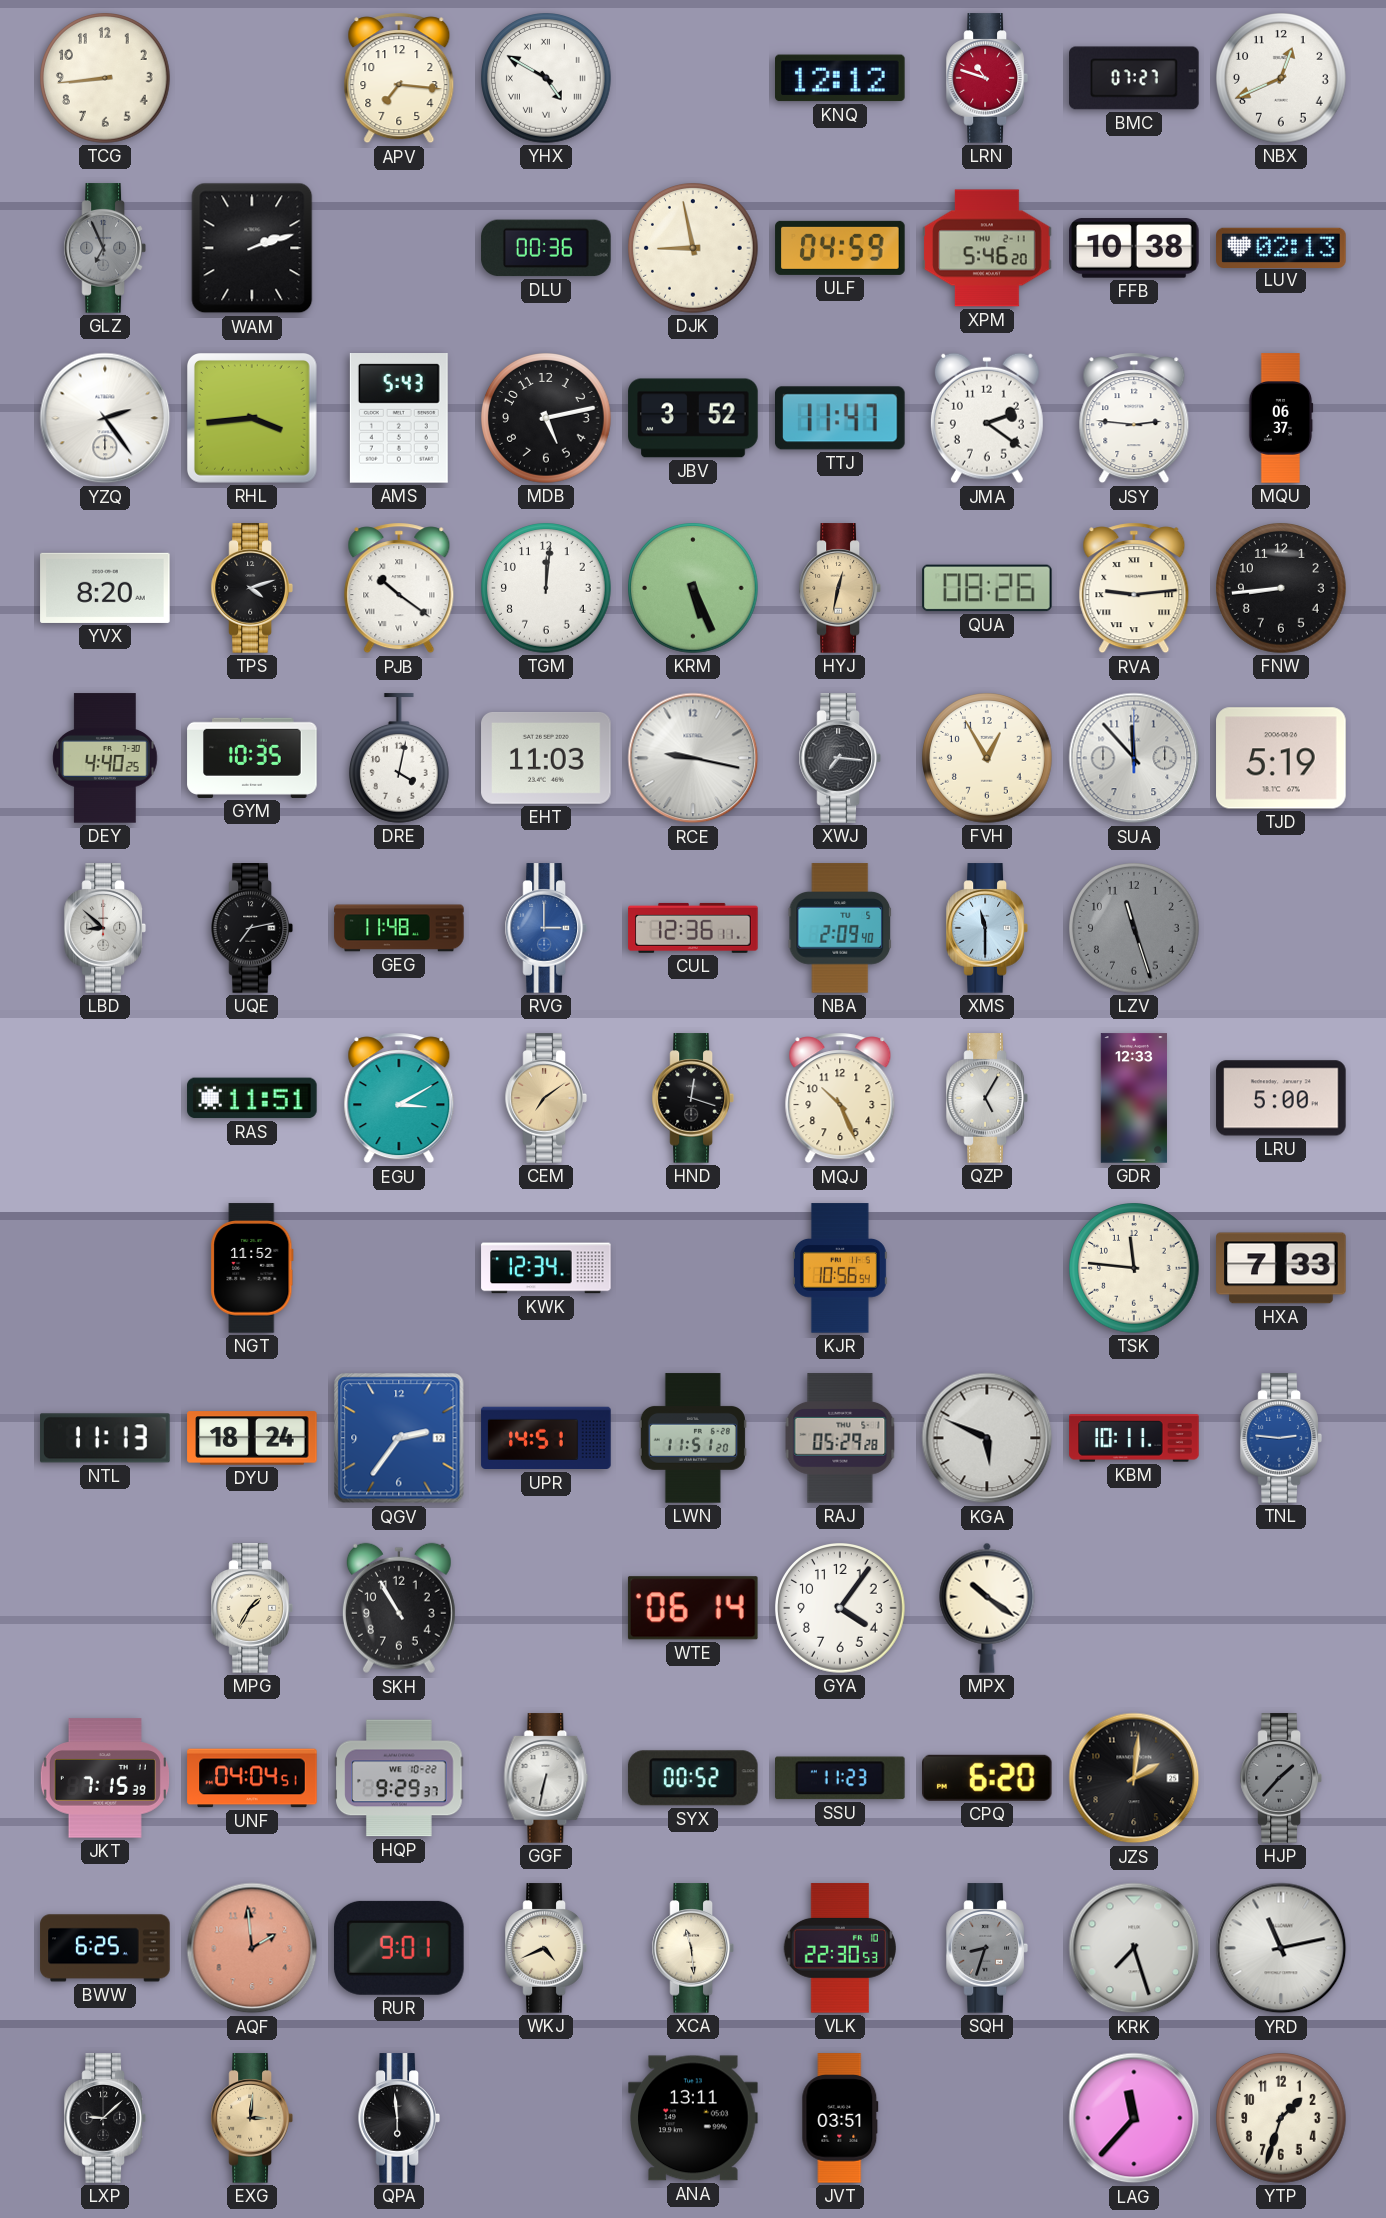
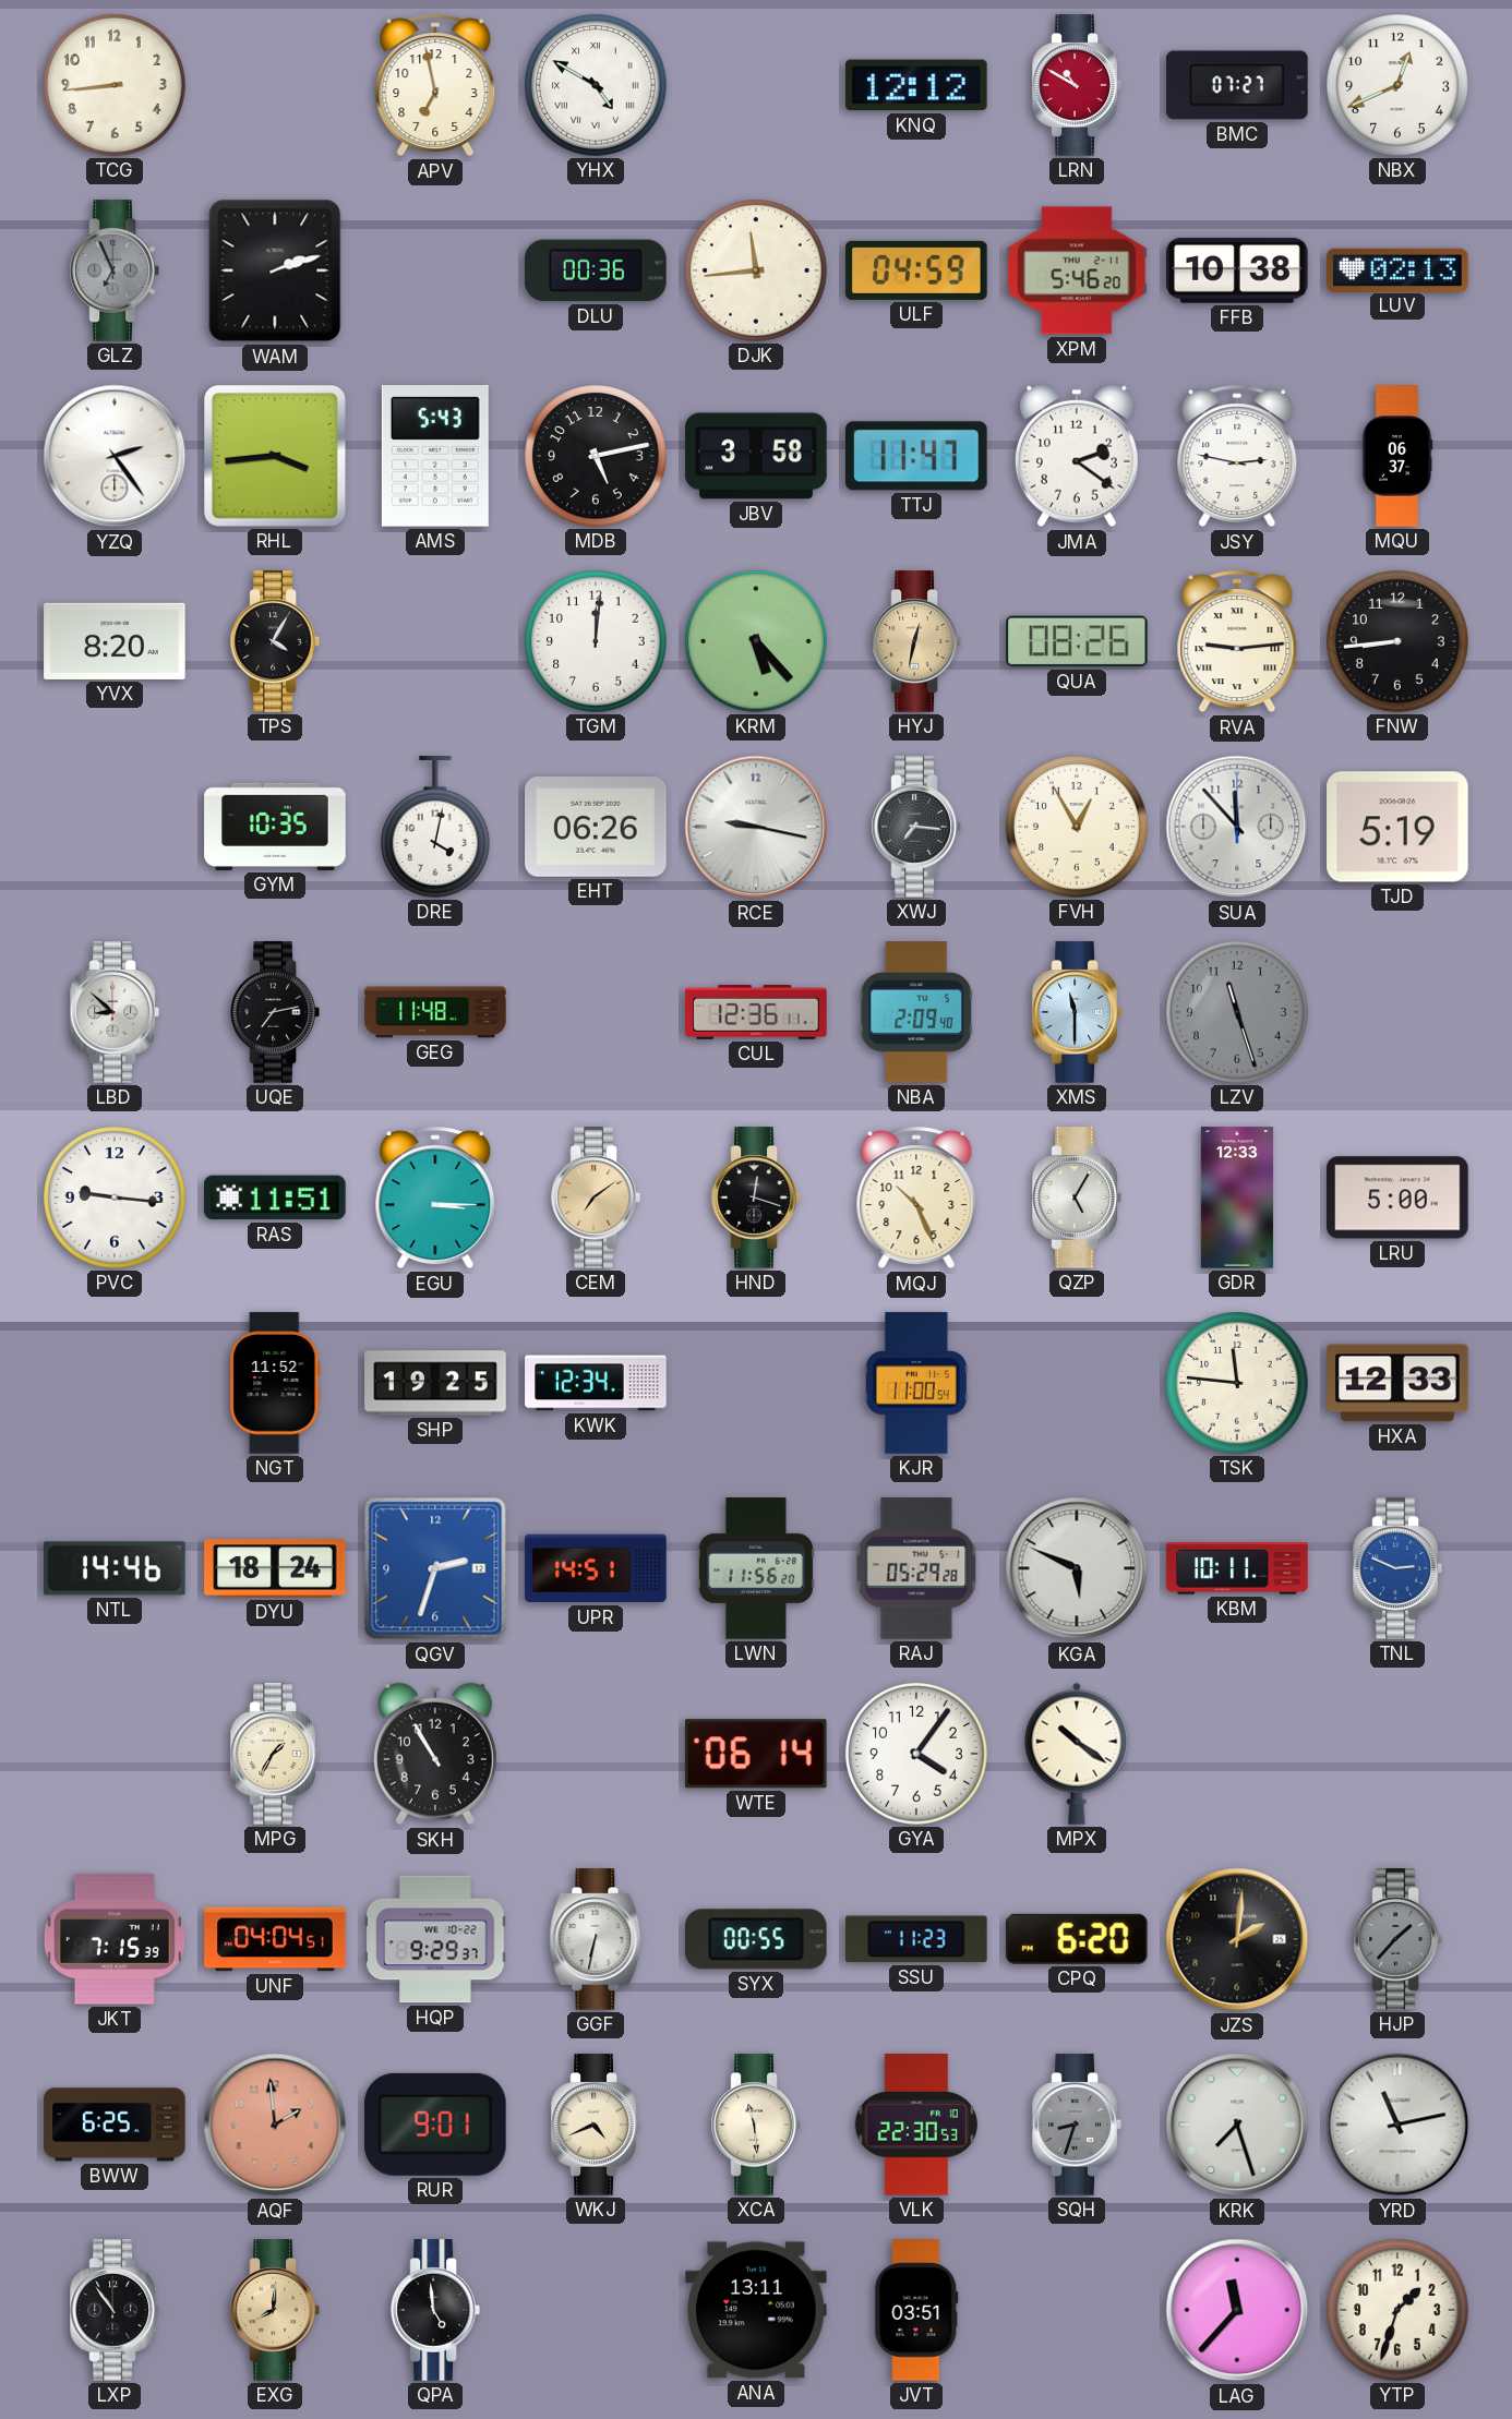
APV: 7:16 -> 6:58 (435, 85)
LRN: 10:48 -> 10:50 (1077, 85)
DJK: 8:58 -> 11:44 (757, 272)
JBV: 3:52 -> 3:58 (756, 456)
JSY: 2:46 -> 2:47 (1237, 456)
TPS: 4:12 -> 4:05 (275, 641)
PJB: 10:21 -> none (399, 588)
KRM: 5:26 -> 5:23 (757, 642)
DEY: 4:40 -> none (105, 758)
EHT: 11:03 -> 06:26 (596, 827)
RVG: 3:00 -> none (546, 928)
PVC: none -> 9:16 (116, 1199)
EGU: 3:10 -> 3:15 (435, 1198)
SHP: none -> 19:25 (435, 1383)
KJR: 10:56 -> 11:00 (916, 1383)
HXA: 7:33 -> 12:33 (1397, 1383)
NTL: 11:13 -> 14:46 (115, 1568)
QGV: 2:36 -> 2:33 (435, 1568)
LWN: 11:51 -> 11:56 (756, 1568)
TNL: 2:46 -> 2:49 (1397, 1568)
SYX: 00:52 -> 00:55 (756, 1939)
LXP: 9:08 -> 10:54 (115, 2310)
EXG: 3:01 -> 8:01 (275, 2310)
QPA: 5:59 -> 4:59 (435, 2310)
